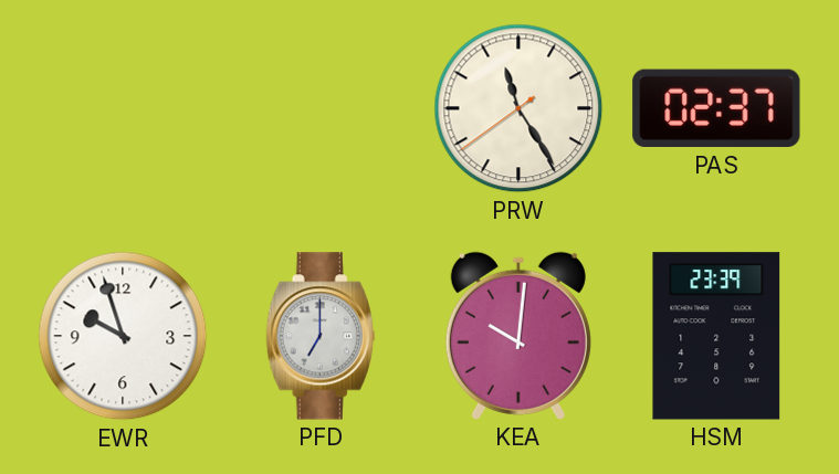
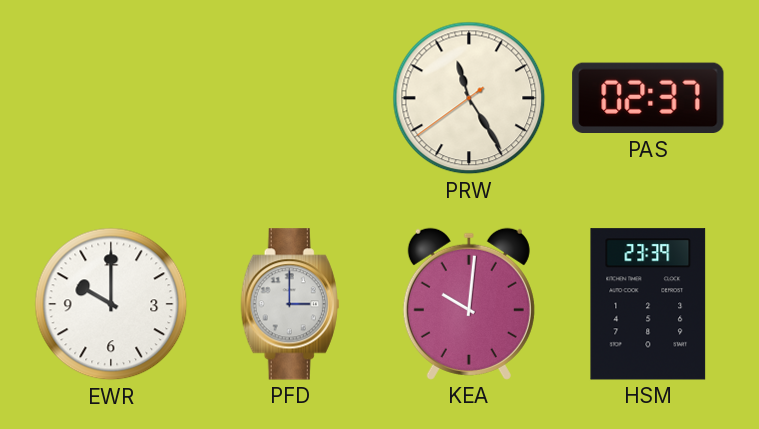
EWR: 9:57 -> 10:00 (111, 304)
PFD: 7:00 -> 3:00 (290, 304)
